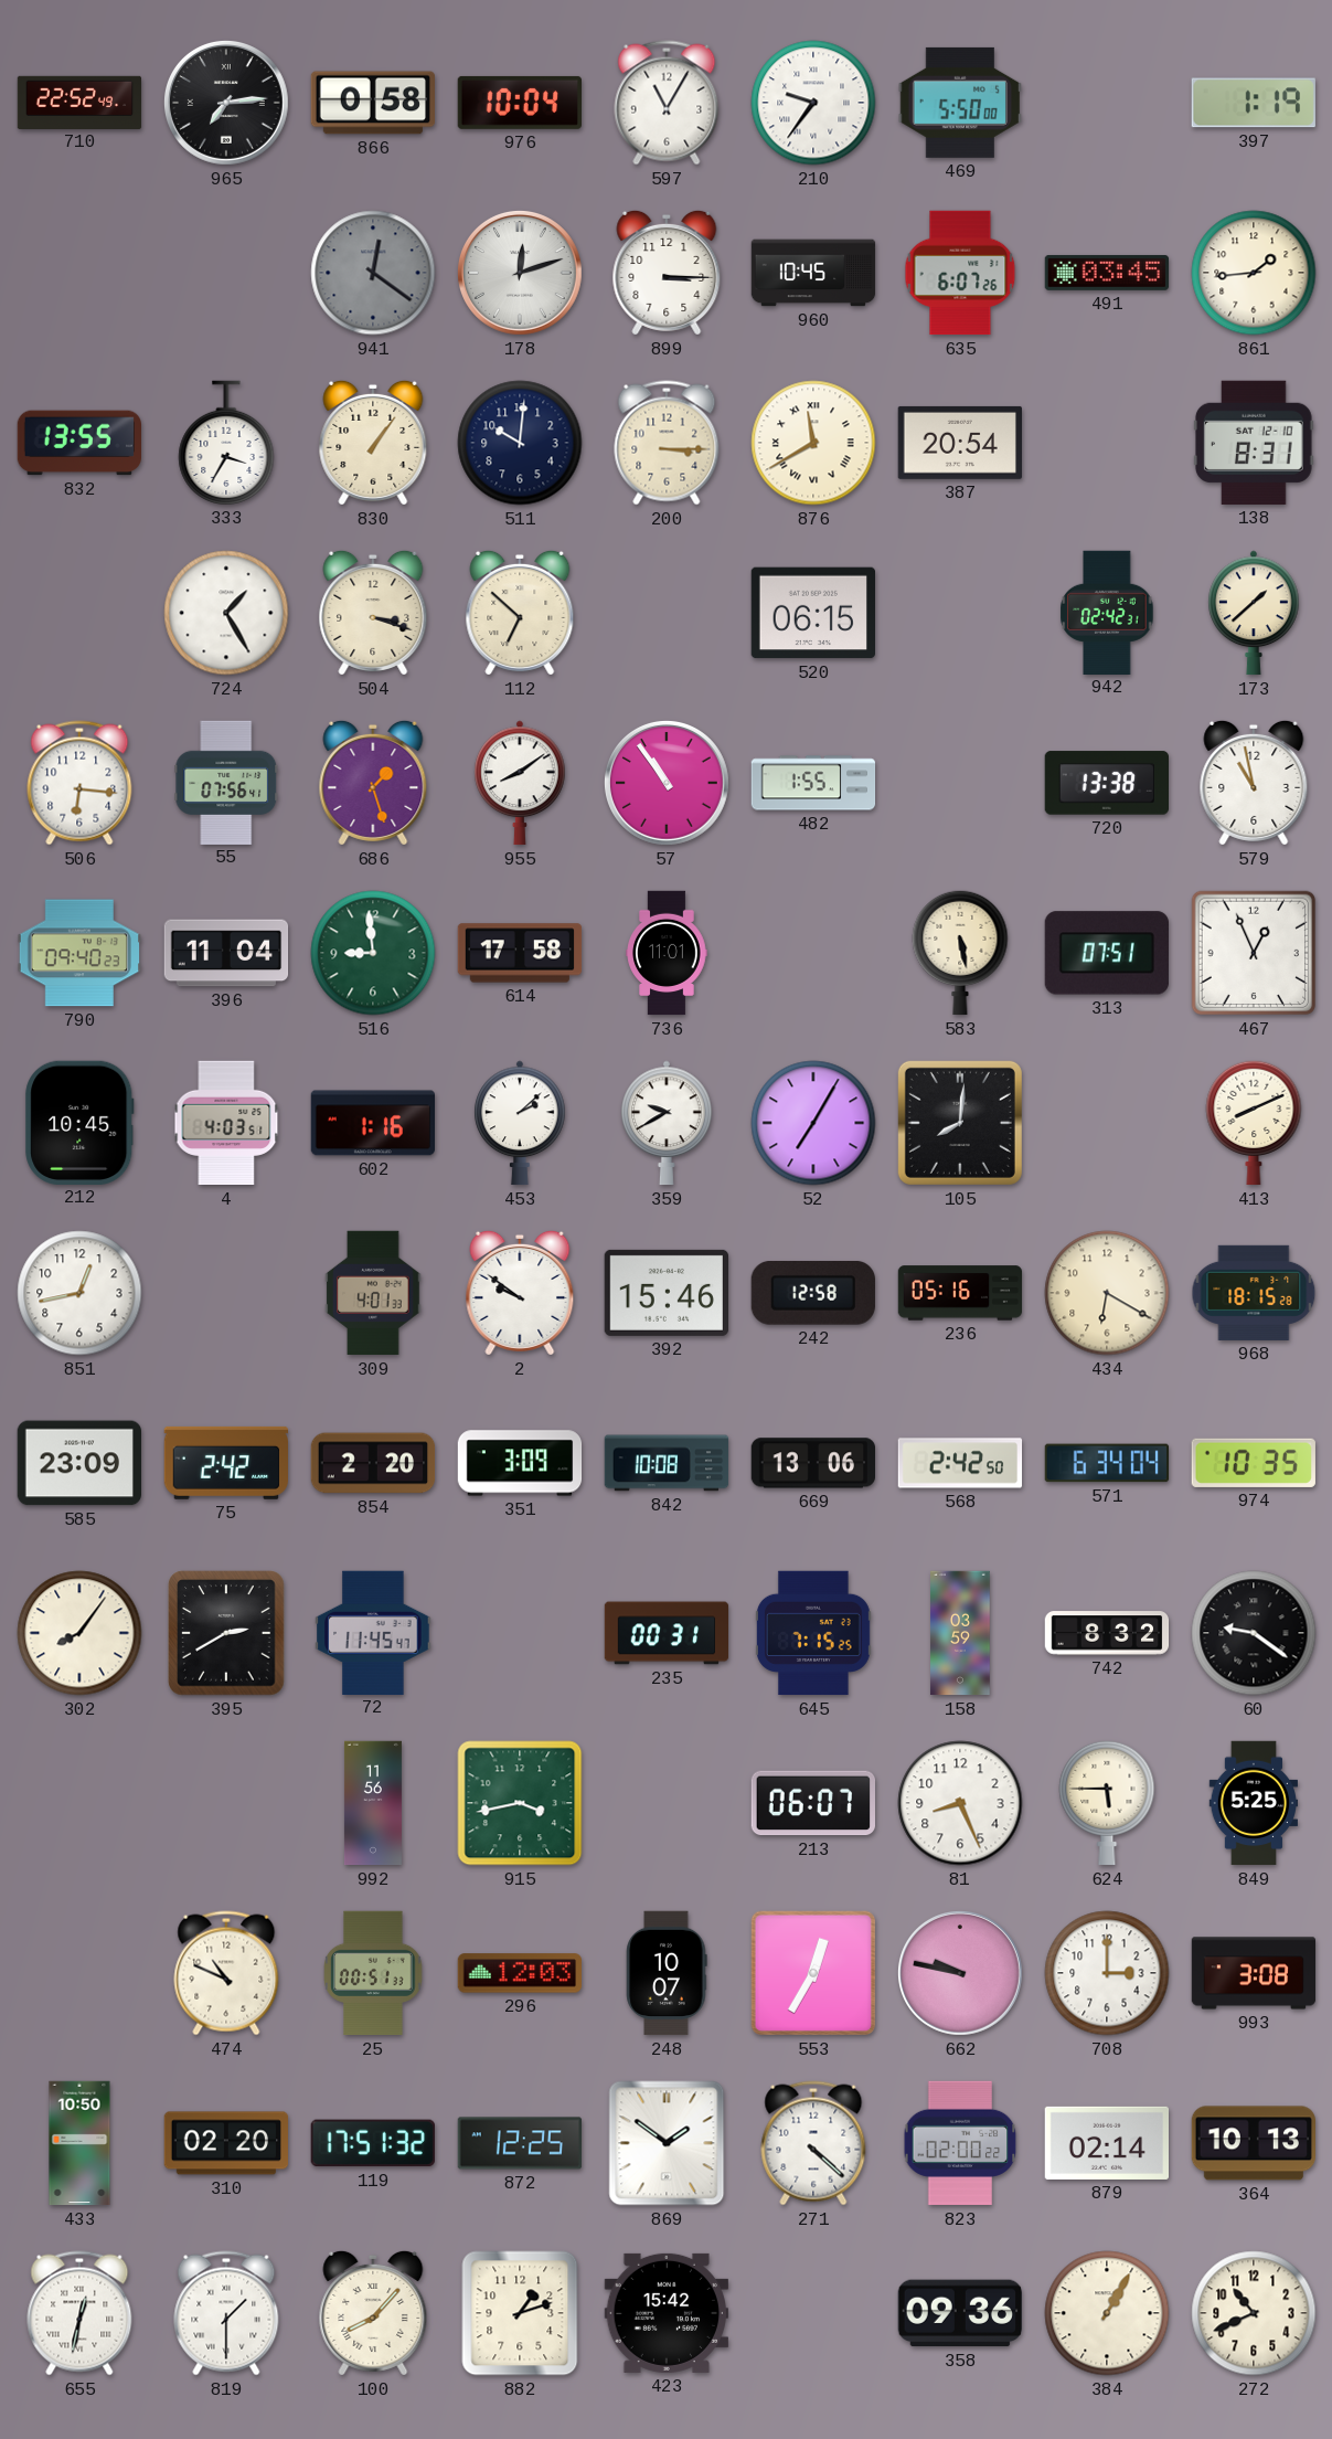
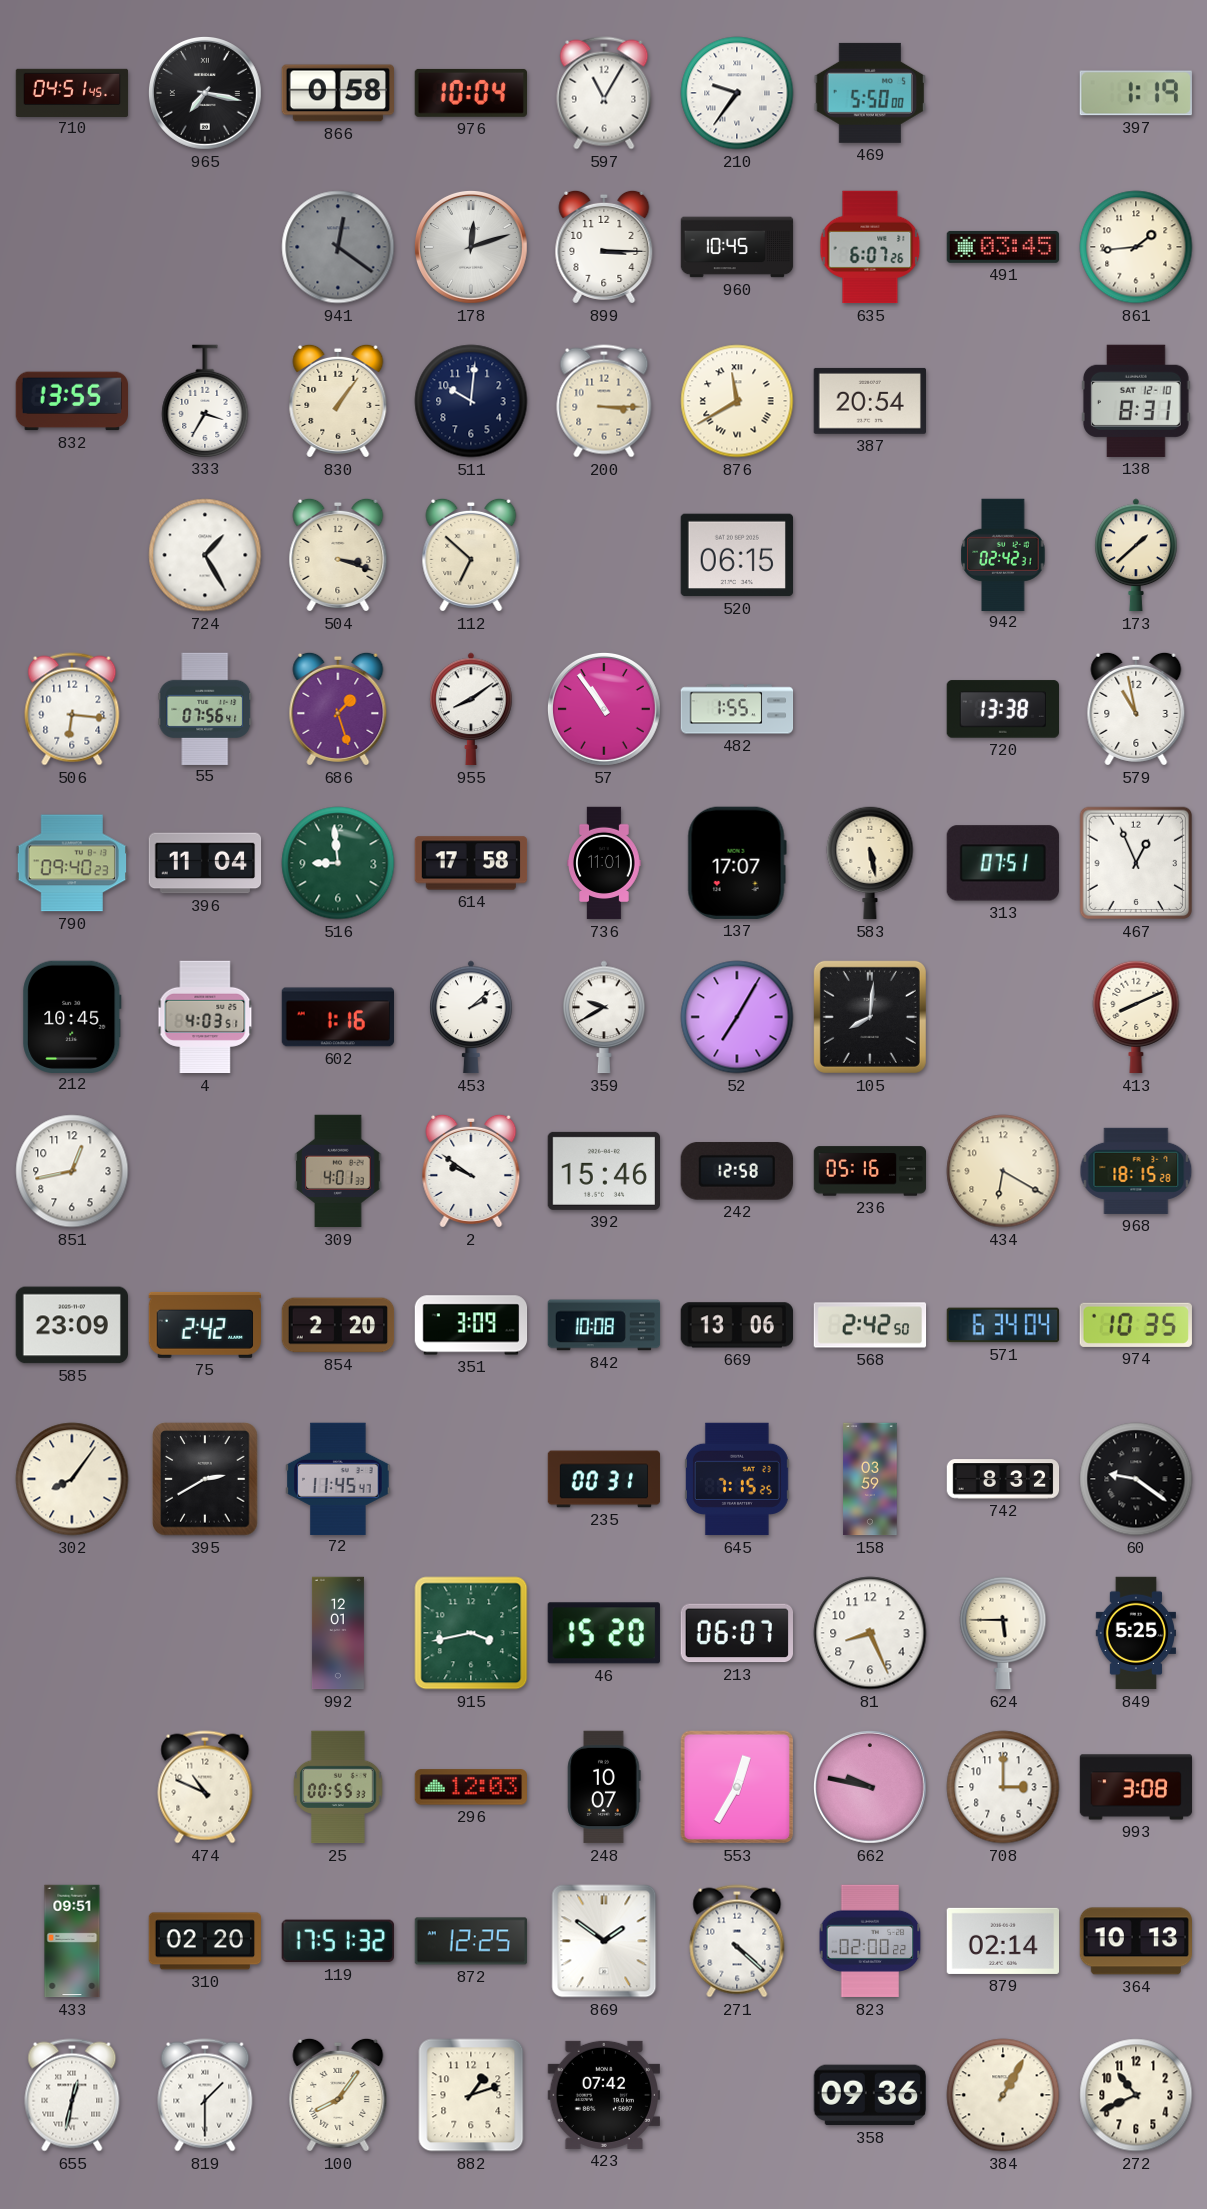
710: 22:52 -> 04:51 (72, 92)
965: 7:14 -> 7:17 (206, 94)
137: none -> 17:07 (737, 863)
992: 11:56 -> 12:01 (338, 1633)
46: none -> 15:20 (604, 1633)
25: 00:51 -> 00:55 (338, 1787)
433: 10:50 -> 09:51 (72, 1941)
100: 8:07 -> 8:06 (338, 2095)
423: 15:42 -> 07:42 (603, 2095)
